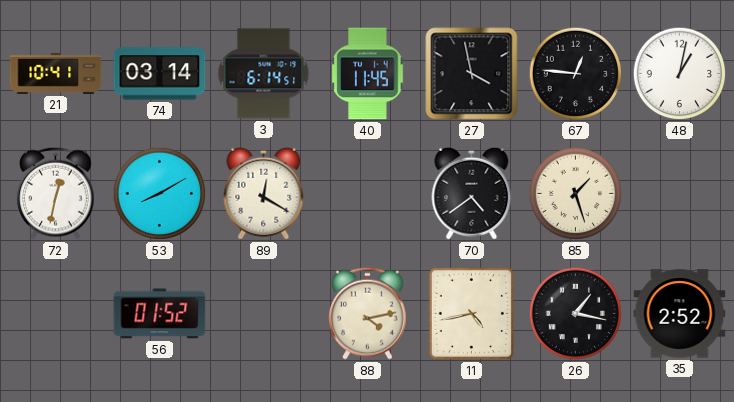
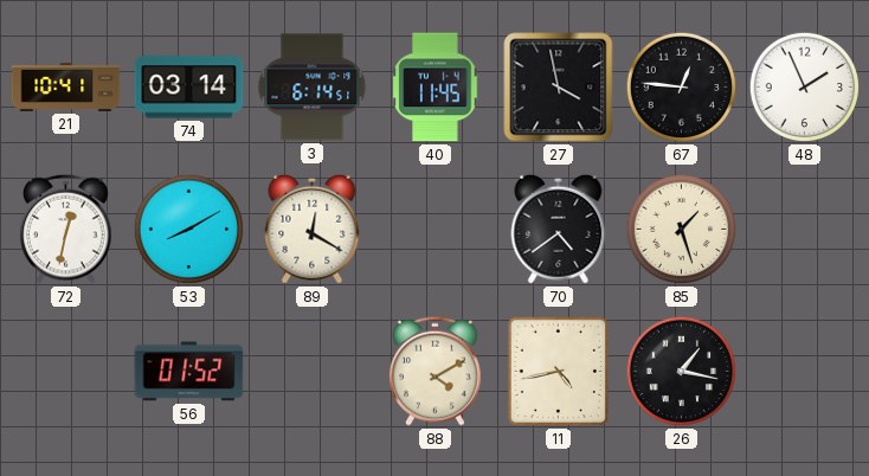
48: 1:02 -> 1:56 (805, 88)
88: 4:13 -> 4:10 (436, 371)
35: 2:52 -> none (680, 314)
